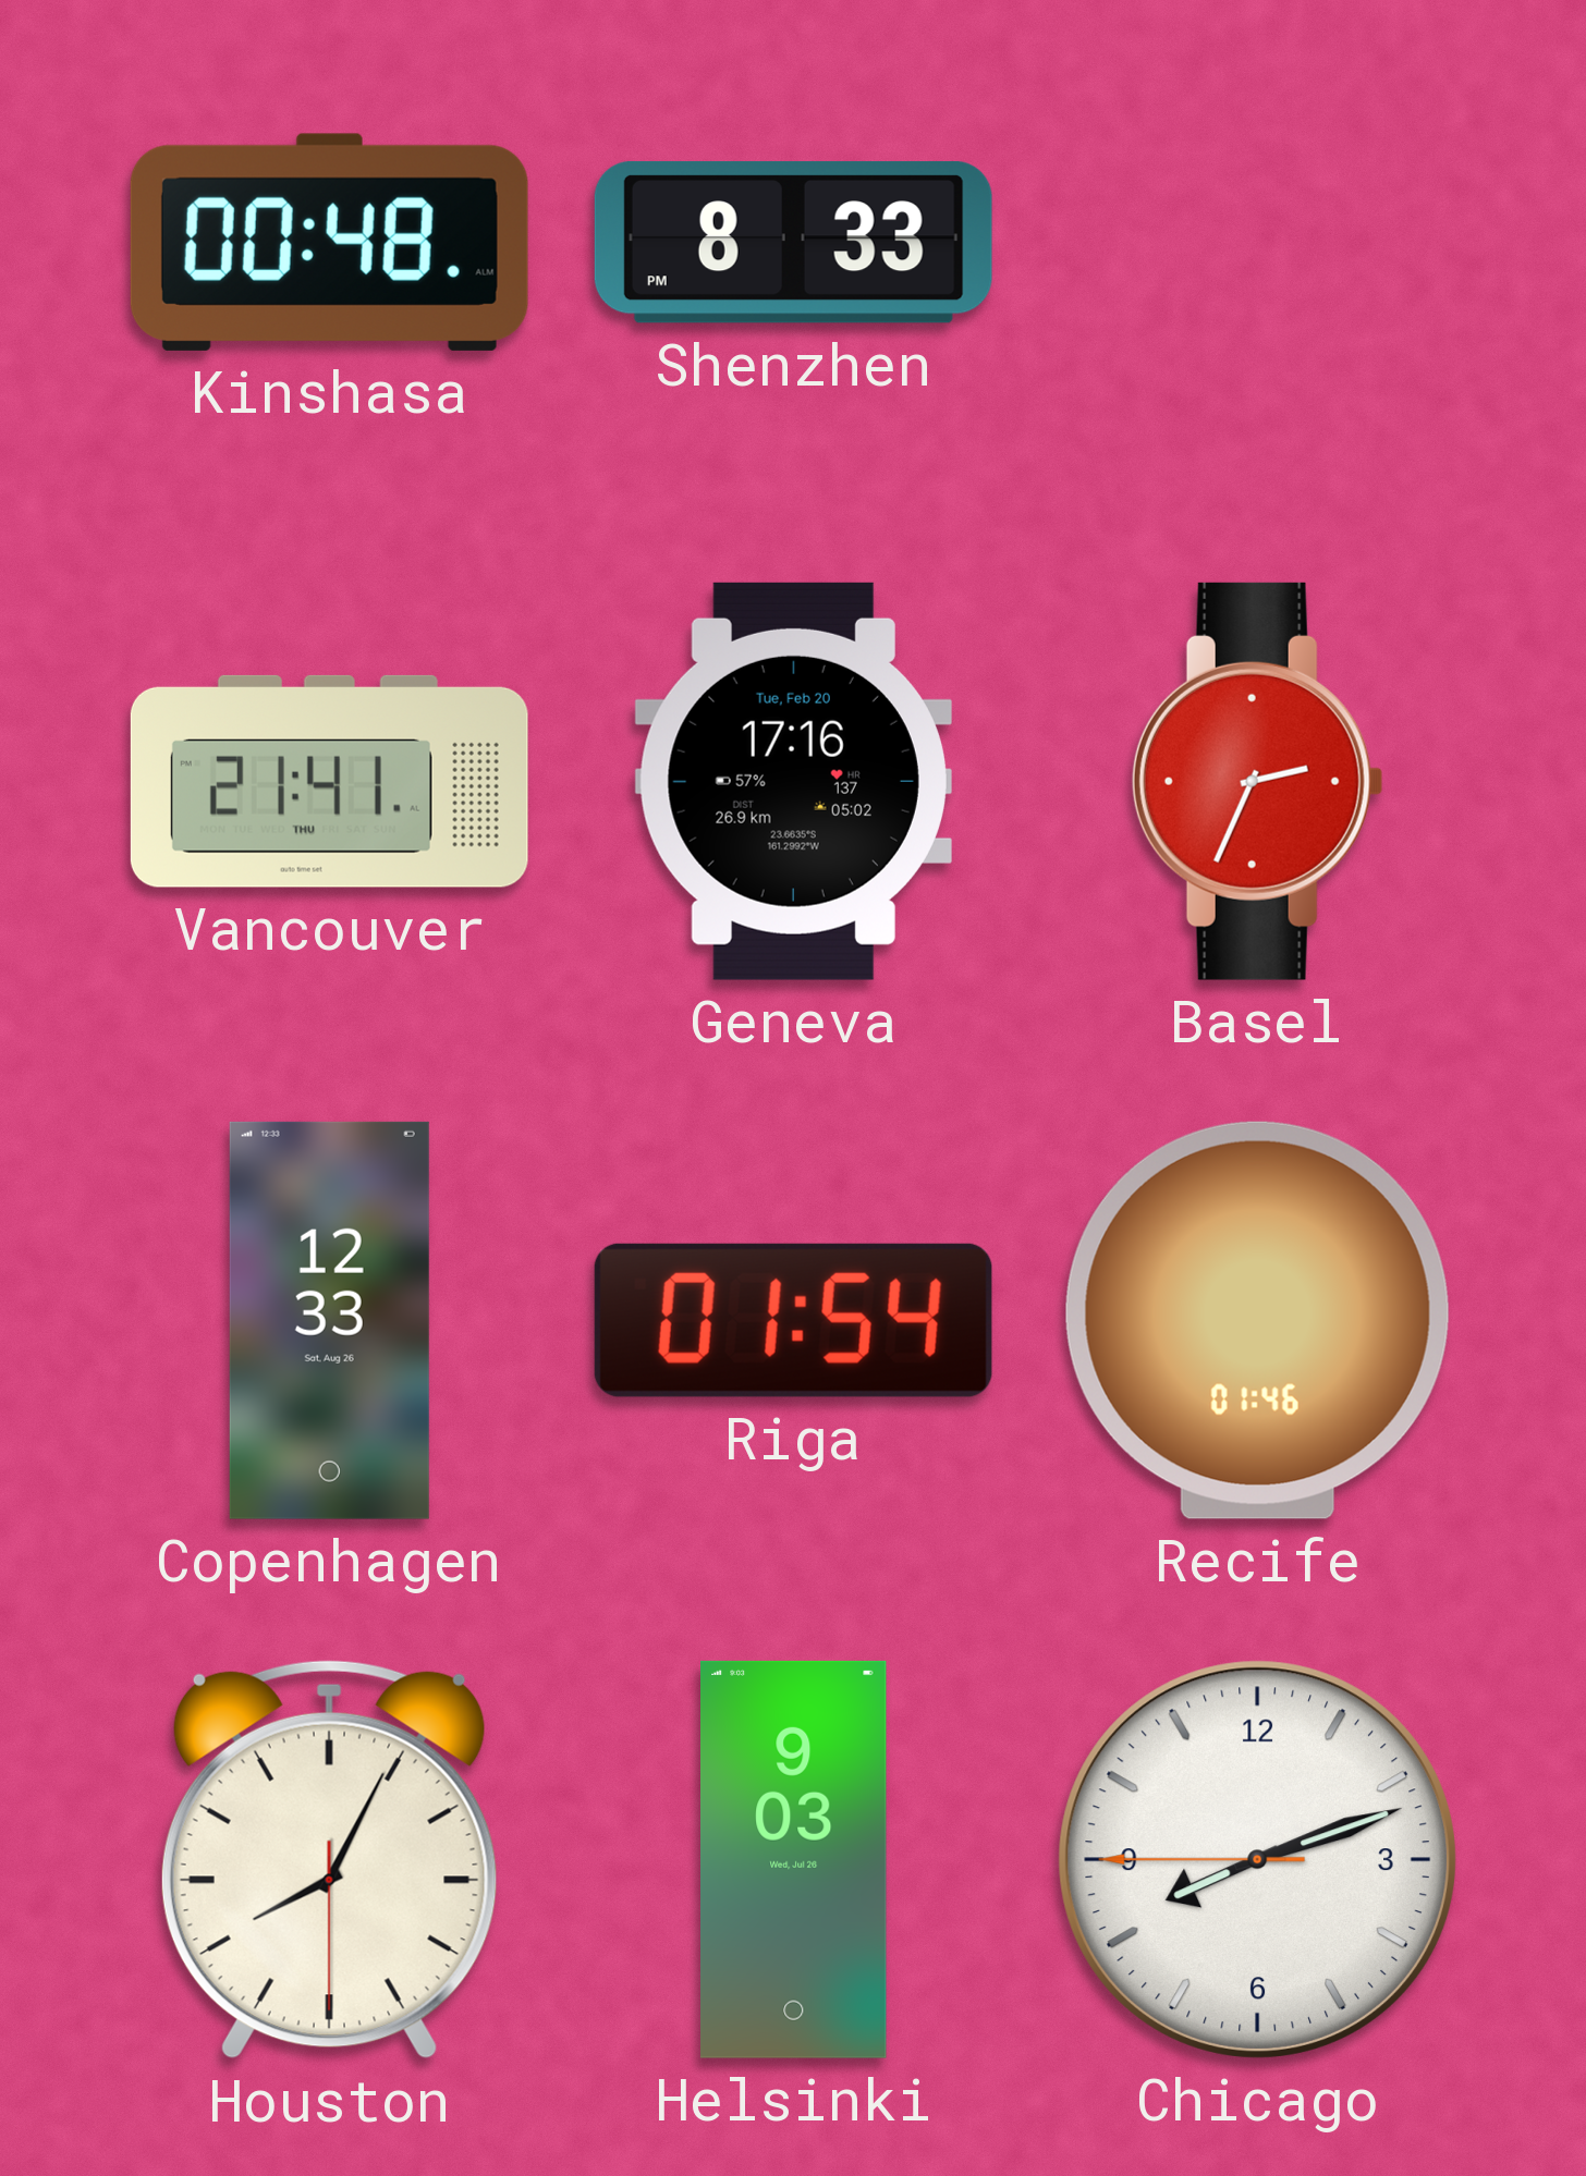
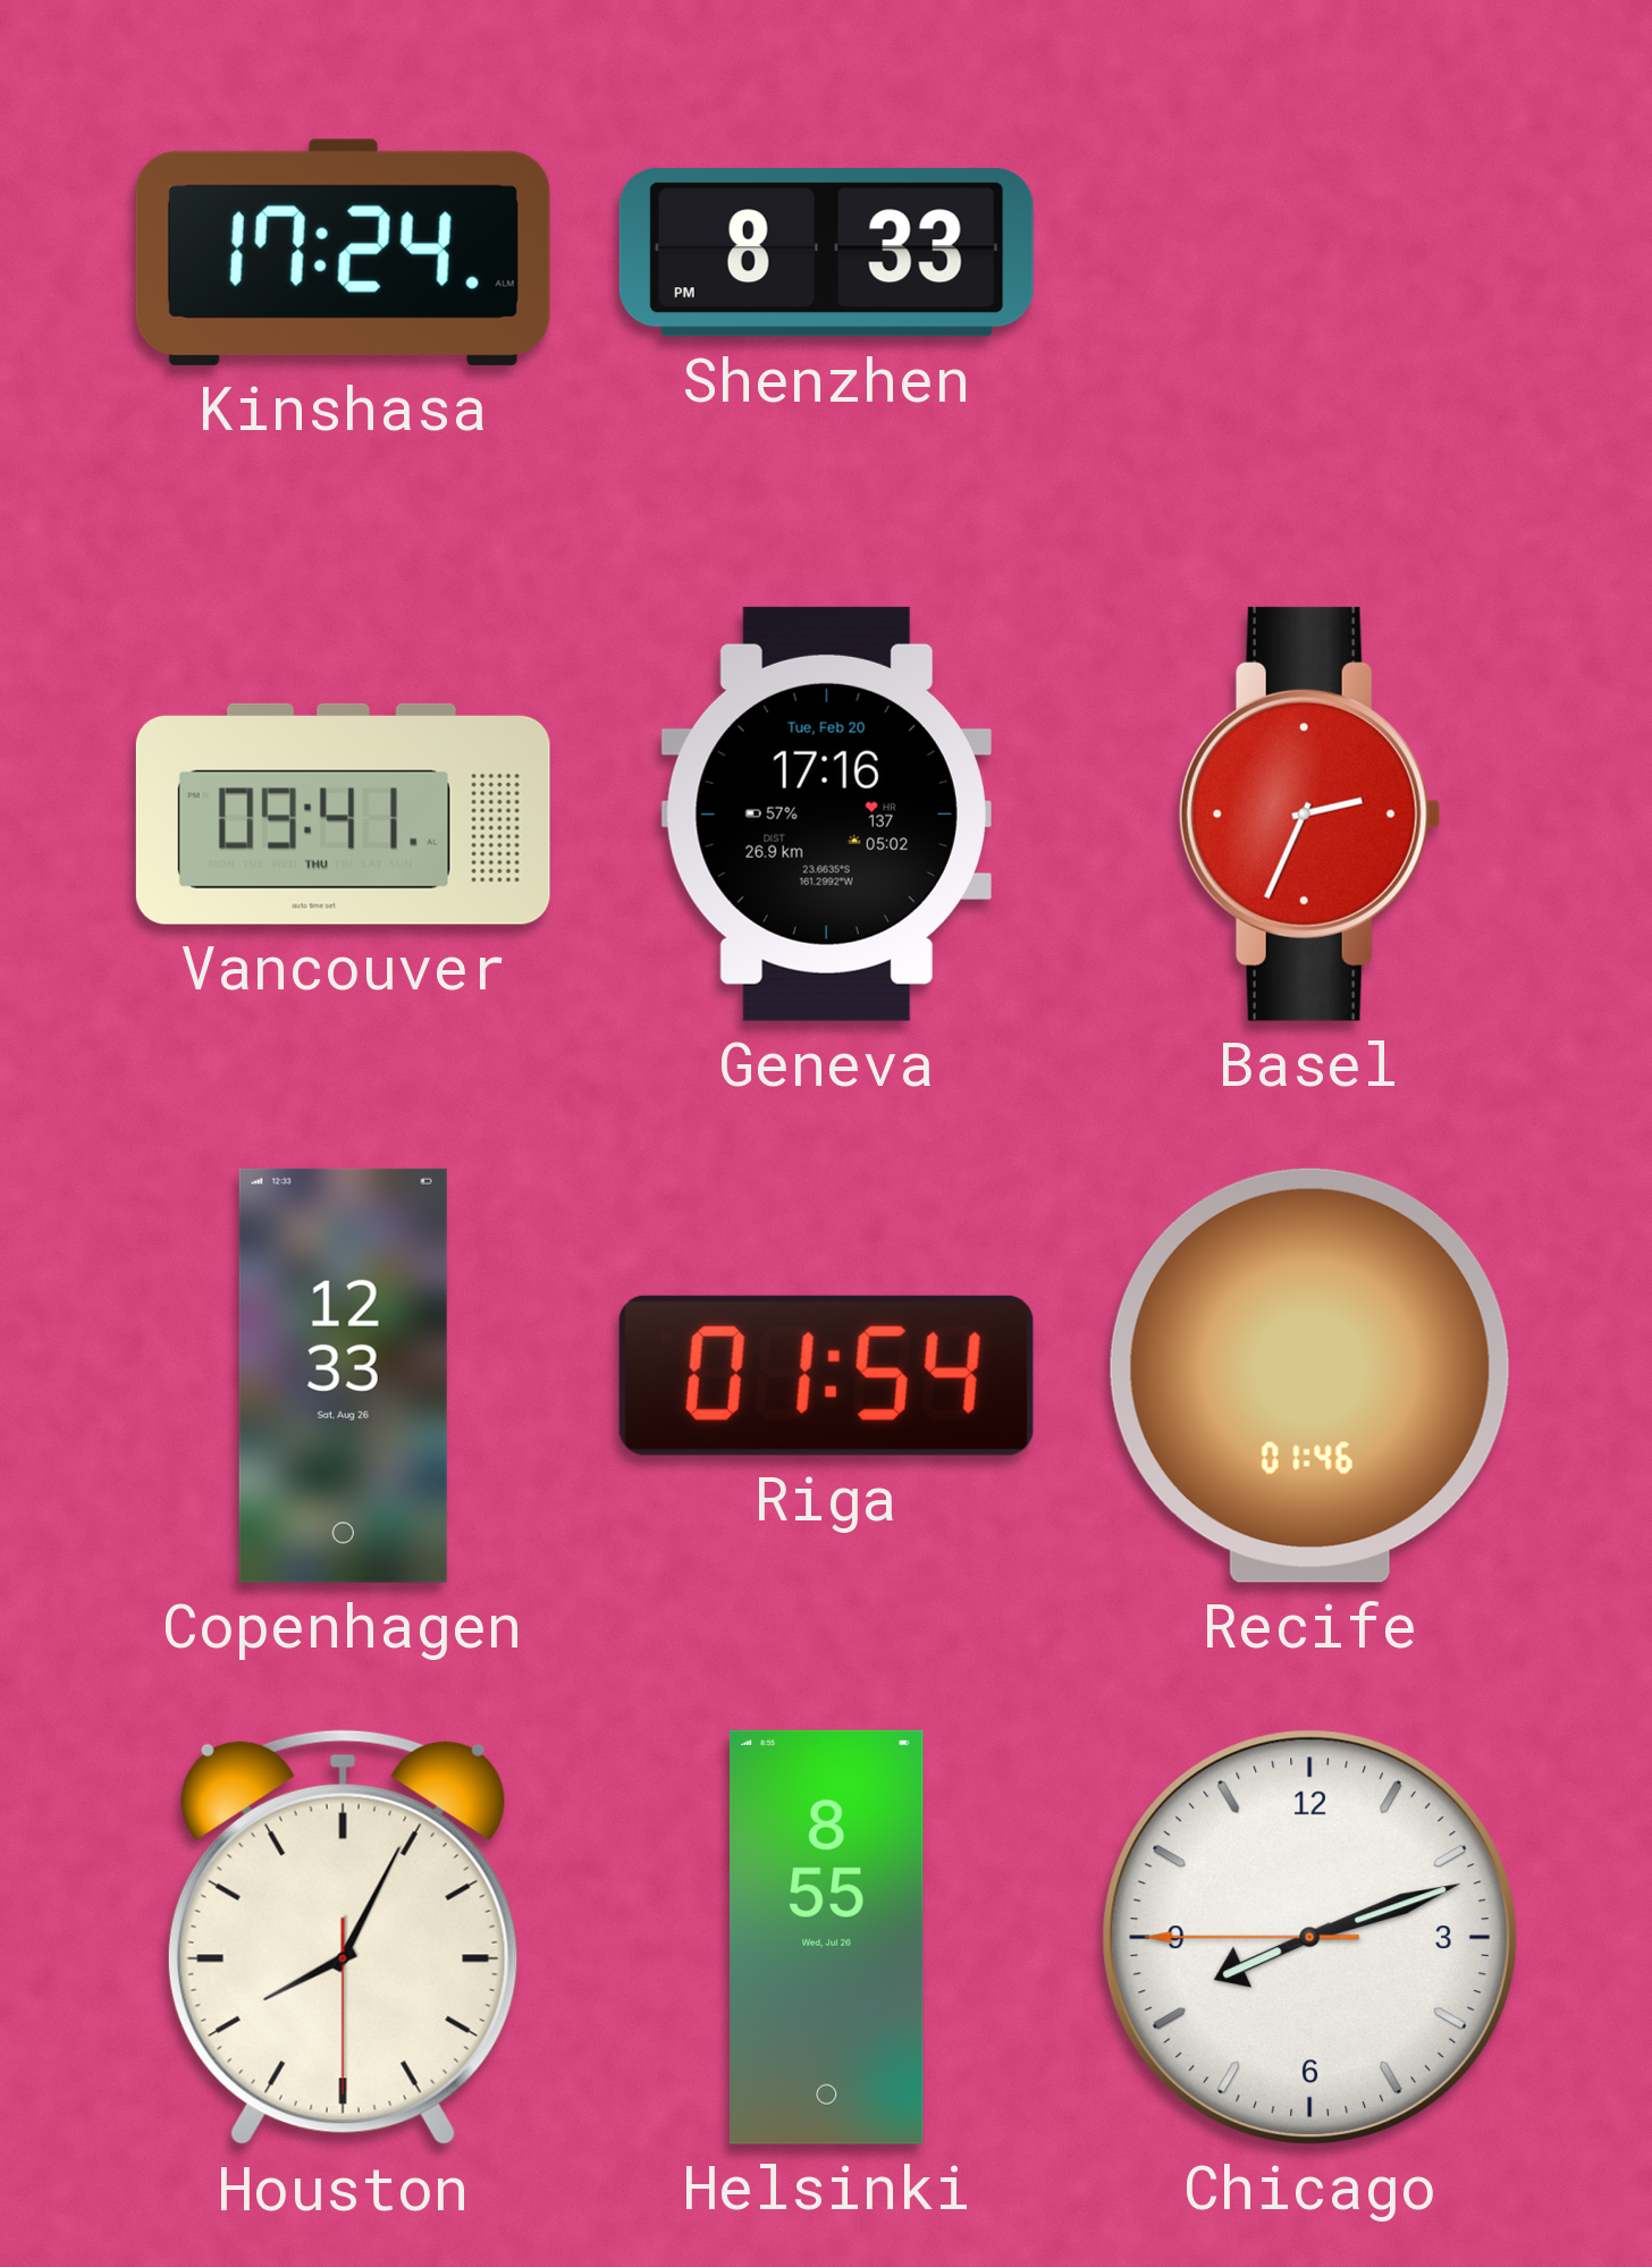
Kinshasa: 00:48 -> 17:24 (343, 252)
Vancouver: 21:41 -> 09:41 (343, 814)
Helsinki: 9:03 -> 8:55 (827, 1937)
